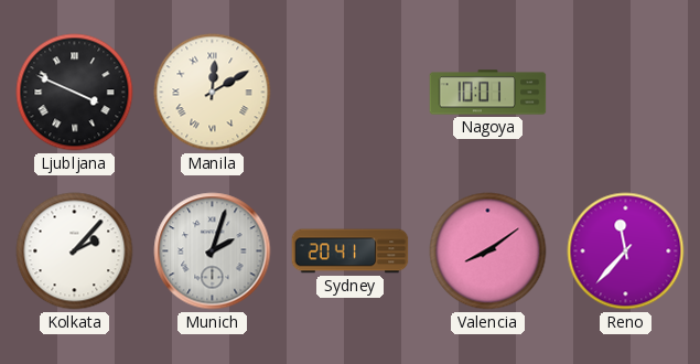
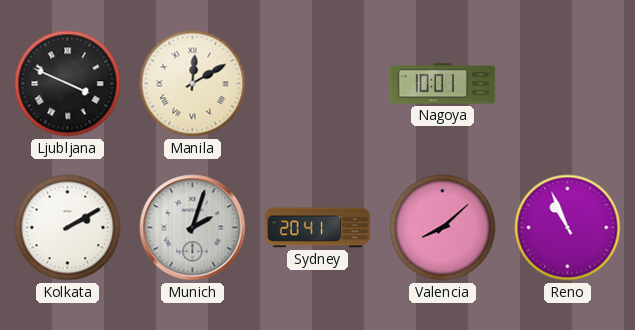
Kolkata: 2:07 -> 2:10 (68, 228)
Valencia: 8:09 -> 8:08 (443, 228)
Reno: 11:37 -> 10:56 (568, 228)
